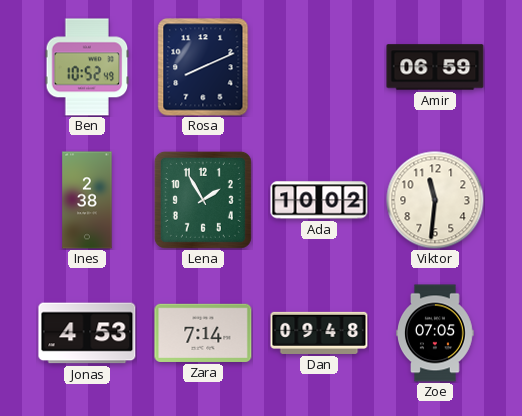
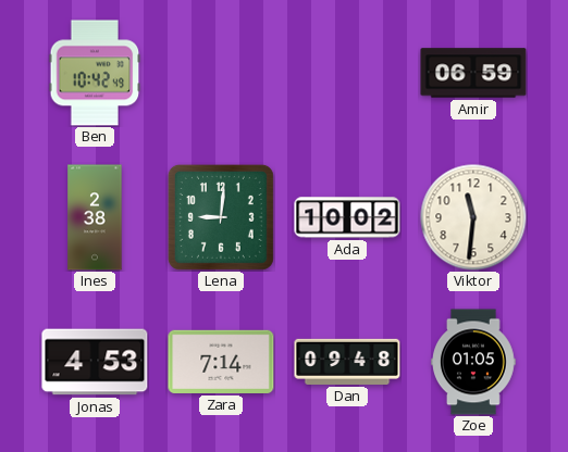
Ben: 10:52 -> 10:42 (95, 73)
Rosa: 8:11 -> none (203, 67)
Lena: 1:55 -> 9:01 (221, 217)
Zoe: 07:05 -> 01:05 (474, 362)
